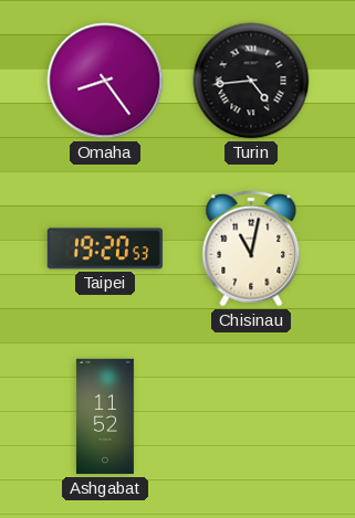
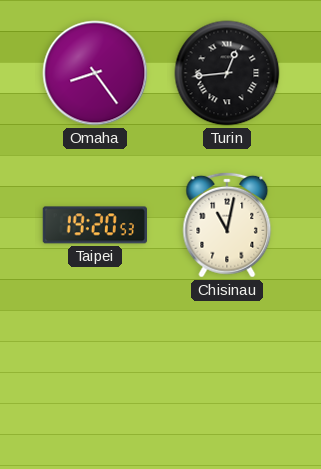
Turin: 4:44 -> 12:44 (227, 73)
Ashgabat: 11:52 -> none (105, 416)
